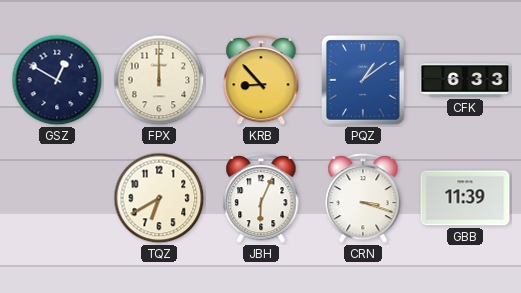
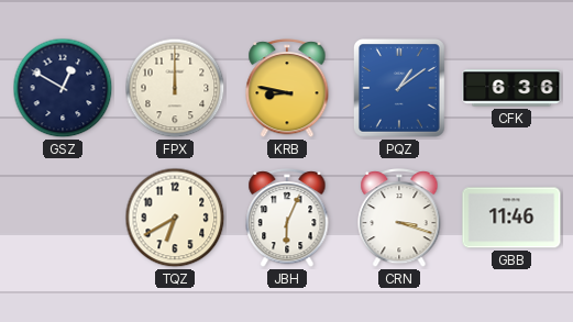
KRB: 8:53 -> 8:47 (287, 89)
CFK: 6:33 -> 6:36 (511, 88)
GBB: 11:39 -> 11:46 (511, 218)
